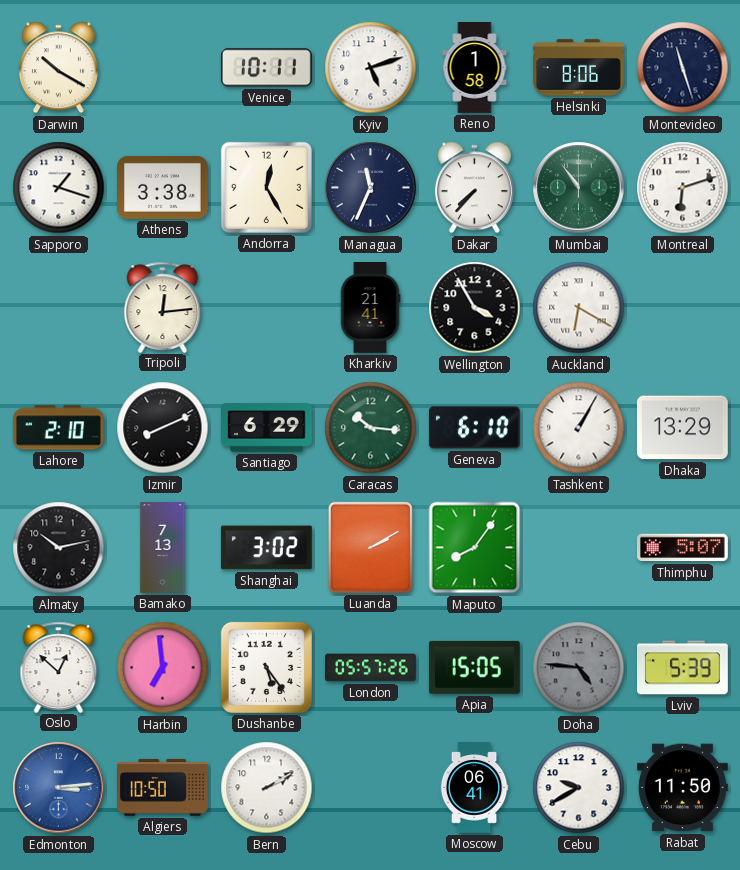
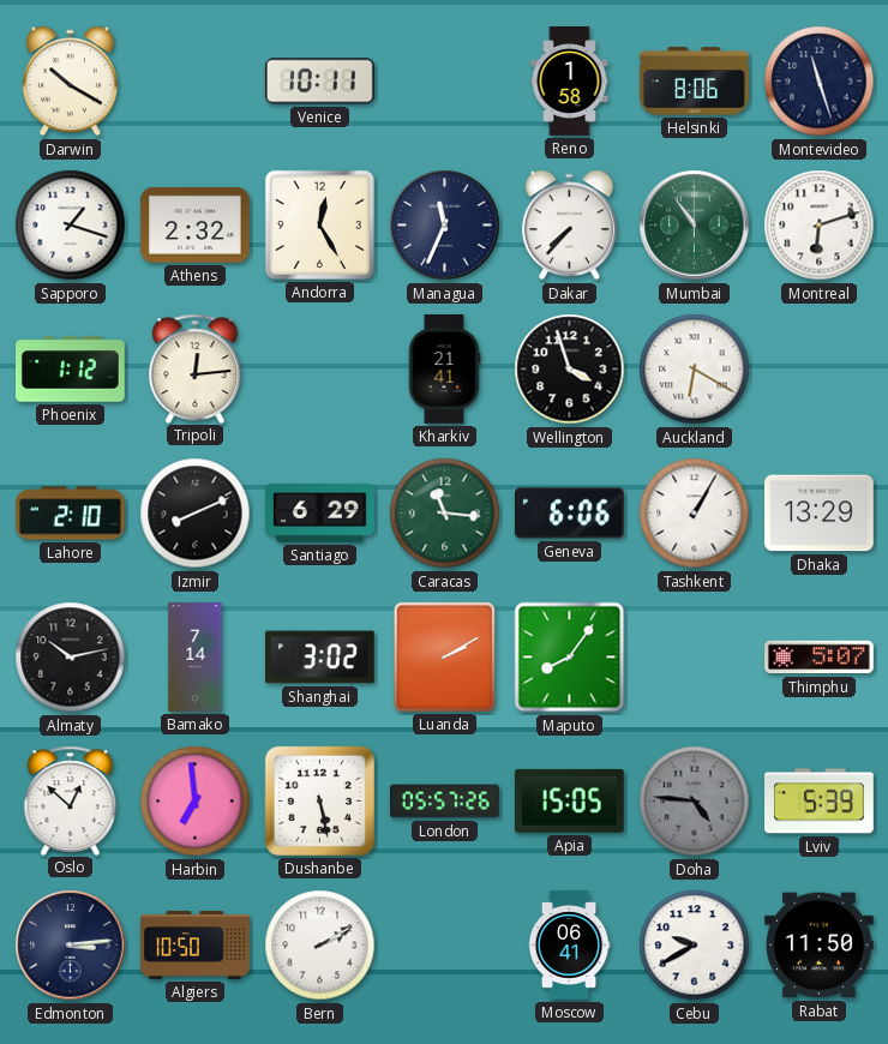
Kyiv: 5:12 -> none (371, 68)
Athens: 3:38 -> 2:32 (196, 224)
Phoenix: none -> 1:12 (70, 370)
Wellington: 3:55 -> 3:57 (570, 370)
Caracas: 10:16 -> 11:16 (445, 514)
Geneva: 6:10 -> 6:06 (569, 514)
Bamako: 7:13 -> 7:14 (196, 658)
Dushanbe: 5:24 -> 5:28 (319, 800)
Edmonton dial: blue -> navy (71, 946)
